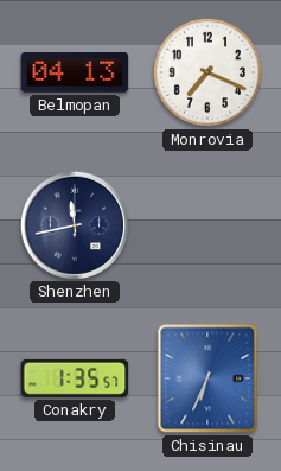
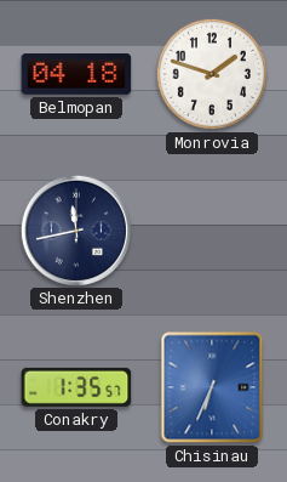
Belmopan: 04:13 -> 04:18 (76, 75)
Monrovia: 7:19 -> 1:48 (212, 74)
